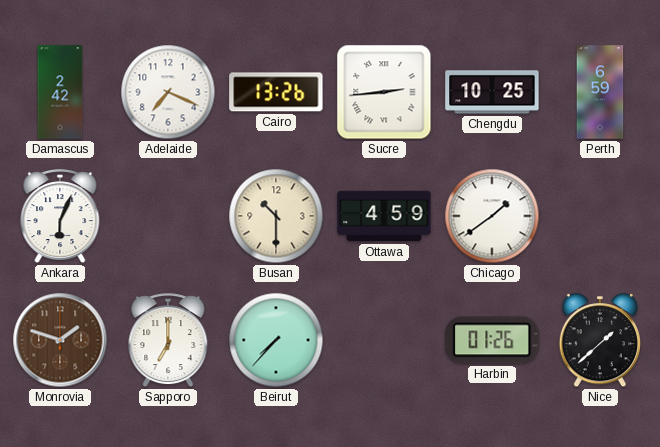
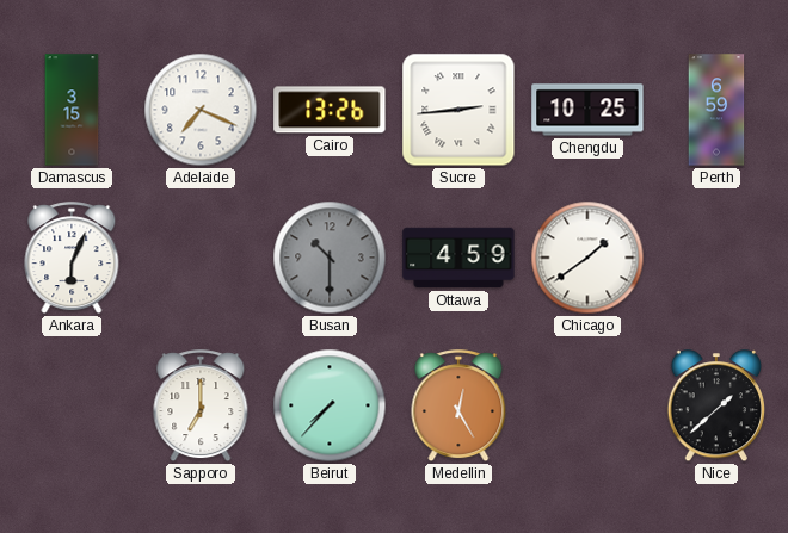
Damascus: 2:42 -> 3:15 (72, 110)
Busan dial: cream -> grey (330, 258)
Monrovia: 1:48 -> none (60, 340)
Medellin: none -> 12:25 (458, 407)
Harbin: 01:26 -> none (492, 340)
